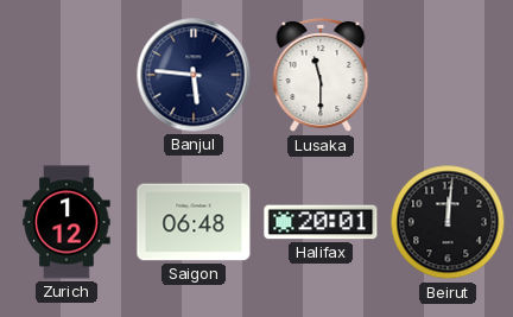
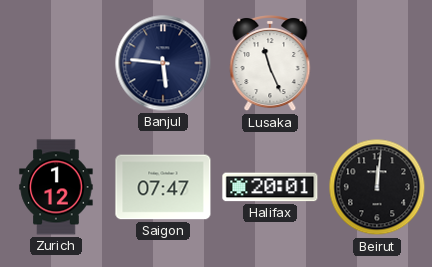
Lusaka: 11:30 -> 11:26 (270, 64)
Saigon: 06:48 -> 07:47 (163, 187)
